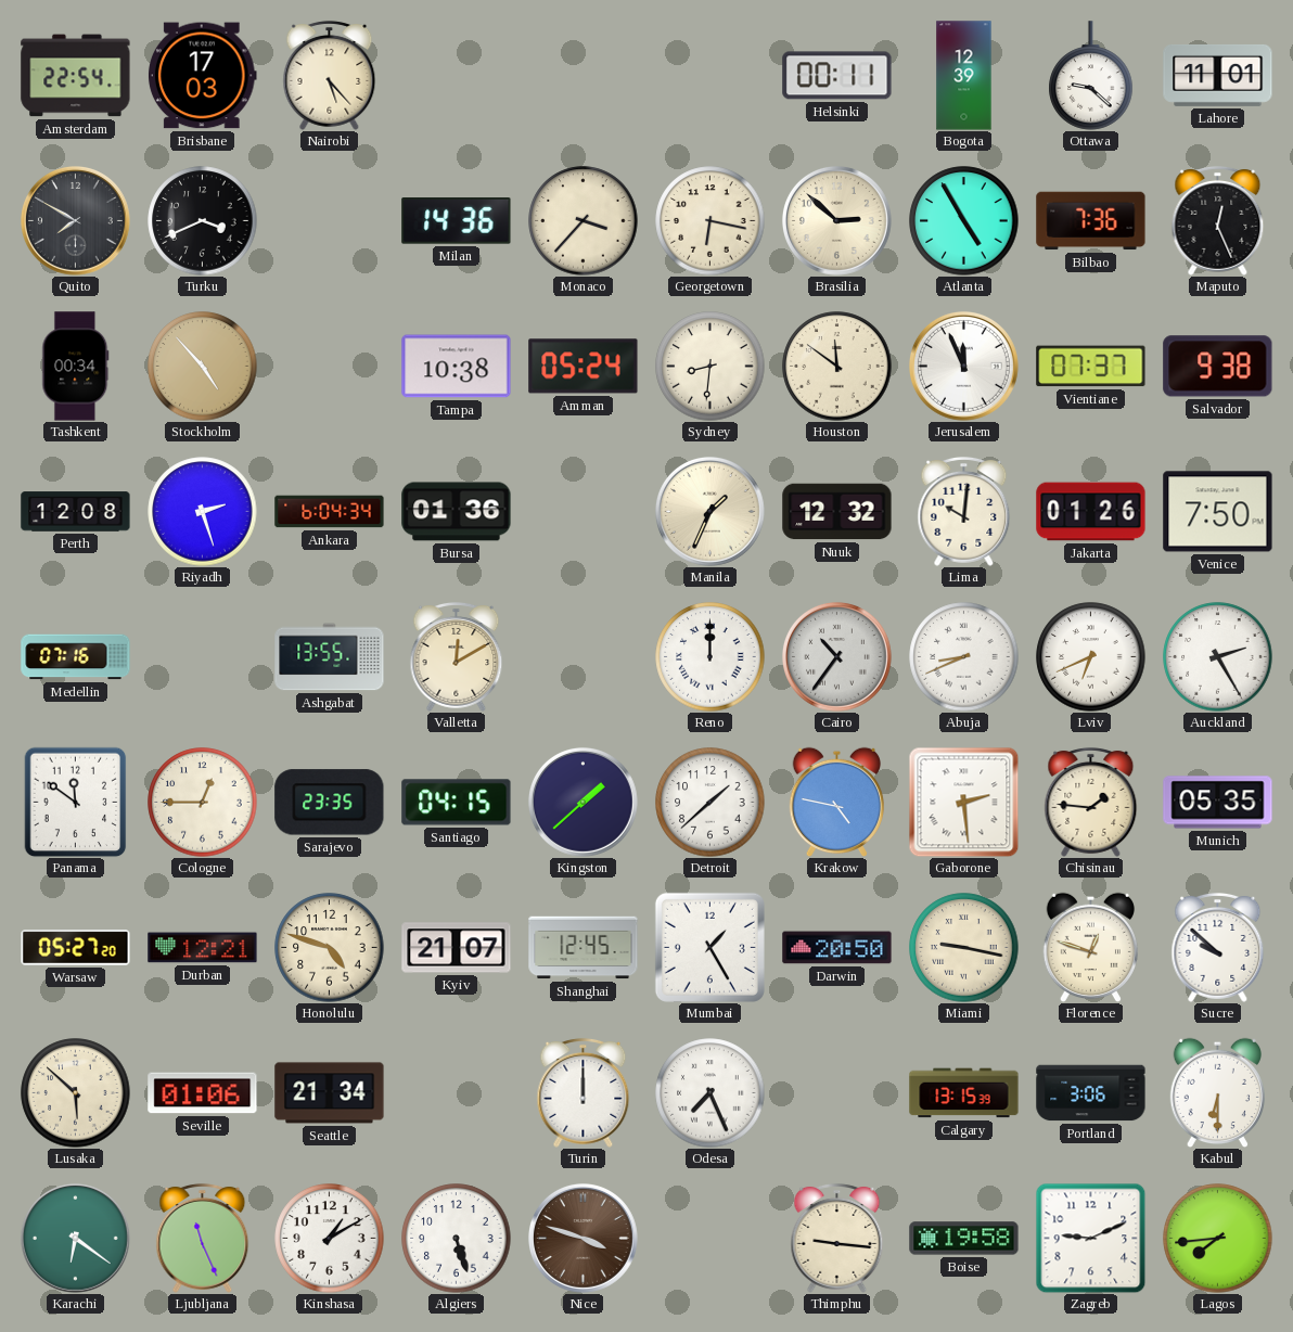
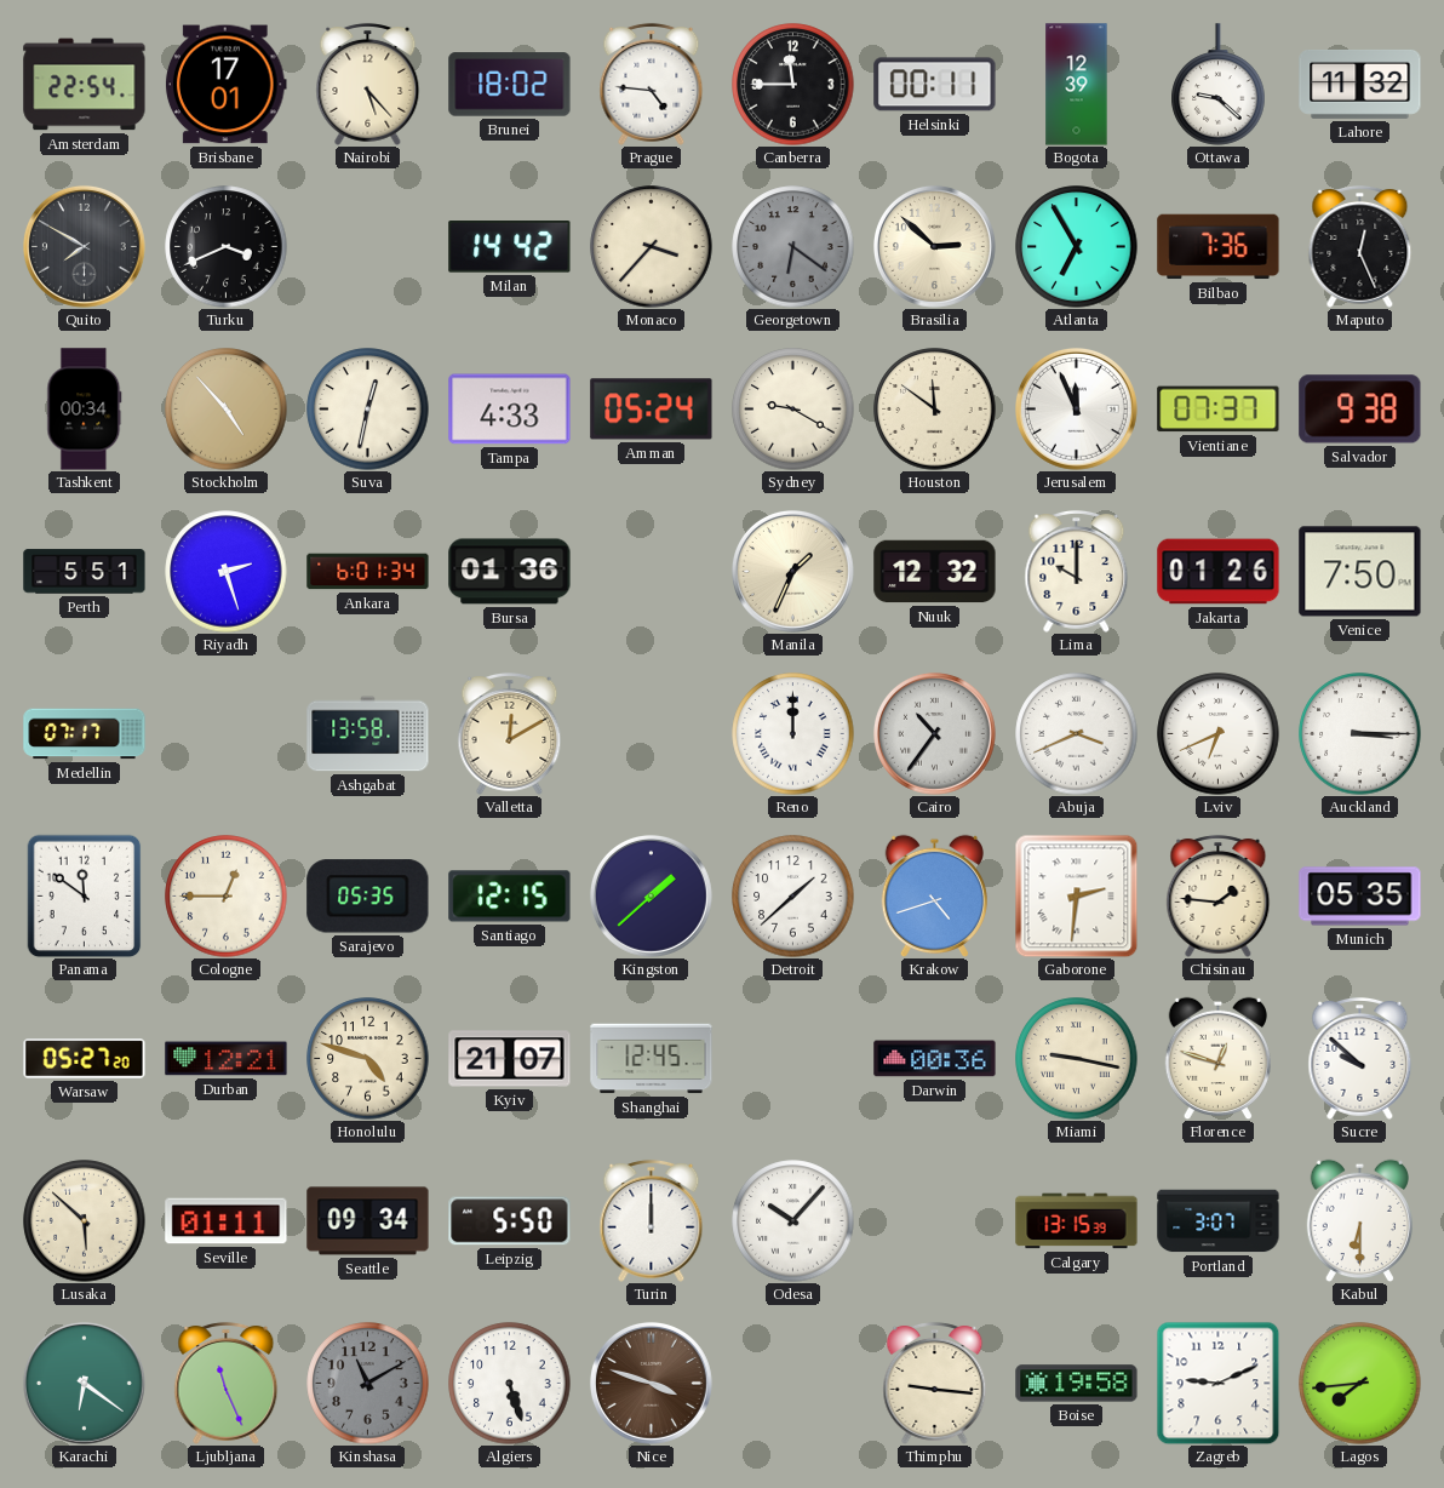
Brisbane: 17:03 -> 17:01 (225, 85)
Brunei: none -> 18:02 (510, 85)
Prague: none -> 4:46 (652, 84)
Canberra: none -> 11:45 (793, 85)
Lahore: 11:01 -> 11:32 (1360, 84)
Milan: 14:36 -> 14:42 (510, 247)
Georgetown: 6:17 -> 6:21 (793, 247)
Georgetown dial: cream -> grey (793, 247)
Atlanta: 4:55 -> 6:55 (1077, 247)
Suva: none -> 12:32 (368, 410)
Tampa: 10:38 -> 4:33 (510, 410)
Sydney: 8:31 -> 9:20 (793, 410)
Perth: 12:08 -> 5:51 (85, 572)
Ankara: 6:04 -> 6:01 (368, 572)
Lima: 10:01 -> 10:00 (1077, 571)
Medellin: 07:16 -> 07:17 (85, 734)
Ashgabat: 13:55 -> 13:58 (368, 734)
Abuja: 8:41 -> 3:41 (1077, 734)
Auckland: 2:25 -> 3:15 (1360, 734)
Sarajevo: 23:35 -> 05:35 (368, 897)
Santiago: 04:15 -> 12:15 (510, 897)
Krakow: 4:47 -> 4:42 (934, 895)
Gaborone: 2:29 -> 2:31 (1076, 895)
Mumbai: 1:25 -> none (709, 947)
Darwin: 20:50 -> 00:36 (935, 1059)
Seville: 01:06 -> 01:11 (227, 1221)
Seattle: 21:34 -> 09:34 (368, 1221)
Leipzig: none -> 5:50 (510, 1221)
Odesa: 7:26 -> 10:07 (793, 1221)
Portland: 3:06 -> 3:07 (1219, 1221)
Kinshasa: 1:10 -> 11:10 (368, 1384)
Kinshasa dial: white -> grey (368, 1384)
